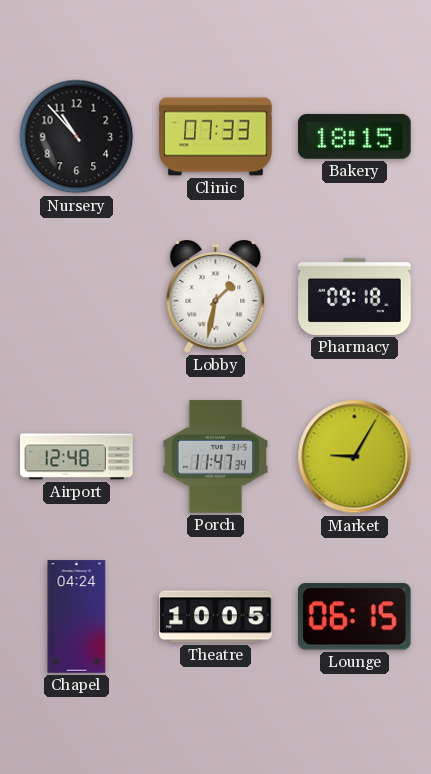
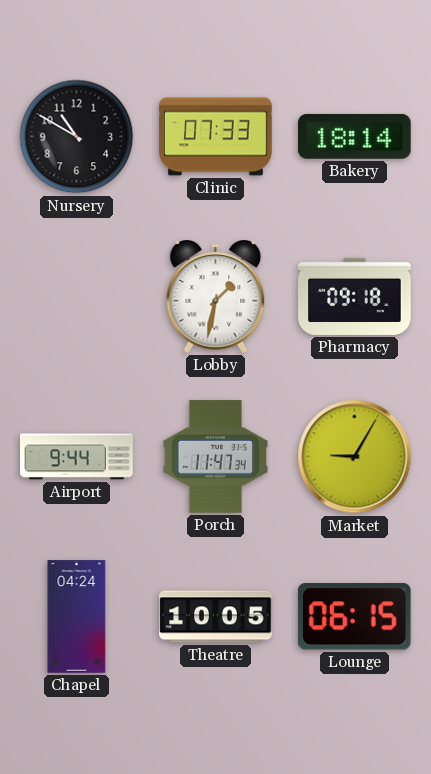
Nursery: 10:53 -> 10:50 (77, 137)
Bakery: 18:15 -> 18:14 (355, 136)
Airport: 12:48 -> 9:44 (77, 457)
